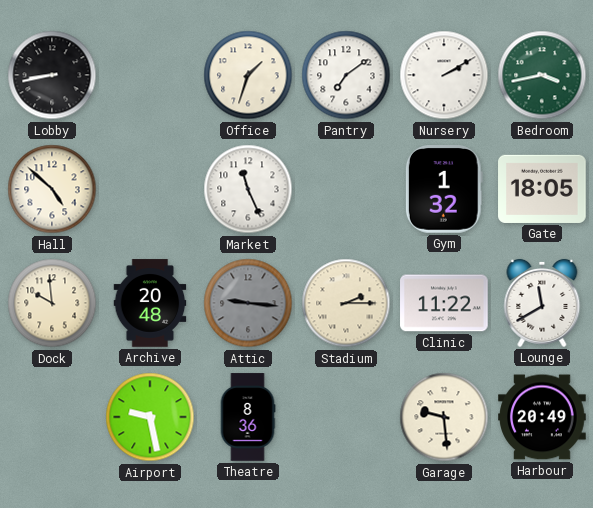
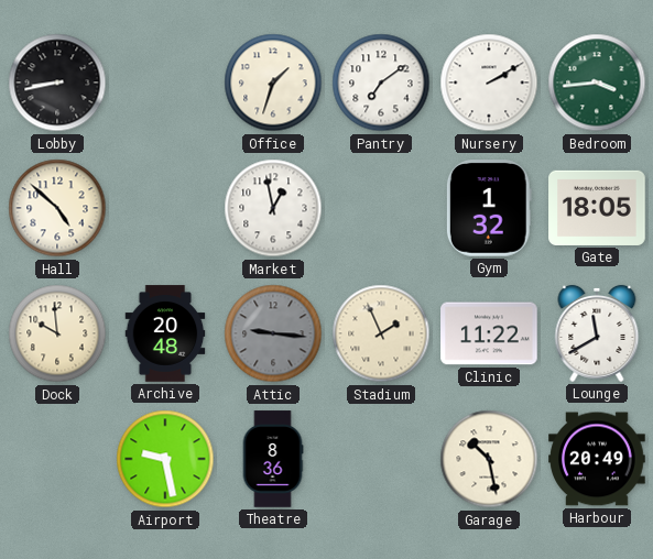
Bedroom: 3:43 -> 3:44 (597, 83)
Market: 11:26 -> 12:58 (273, 208)
Stadium: 2:15 -> 1:56 (381, 333)
Garage: 9:29 -> 10:28 (489, 459)
